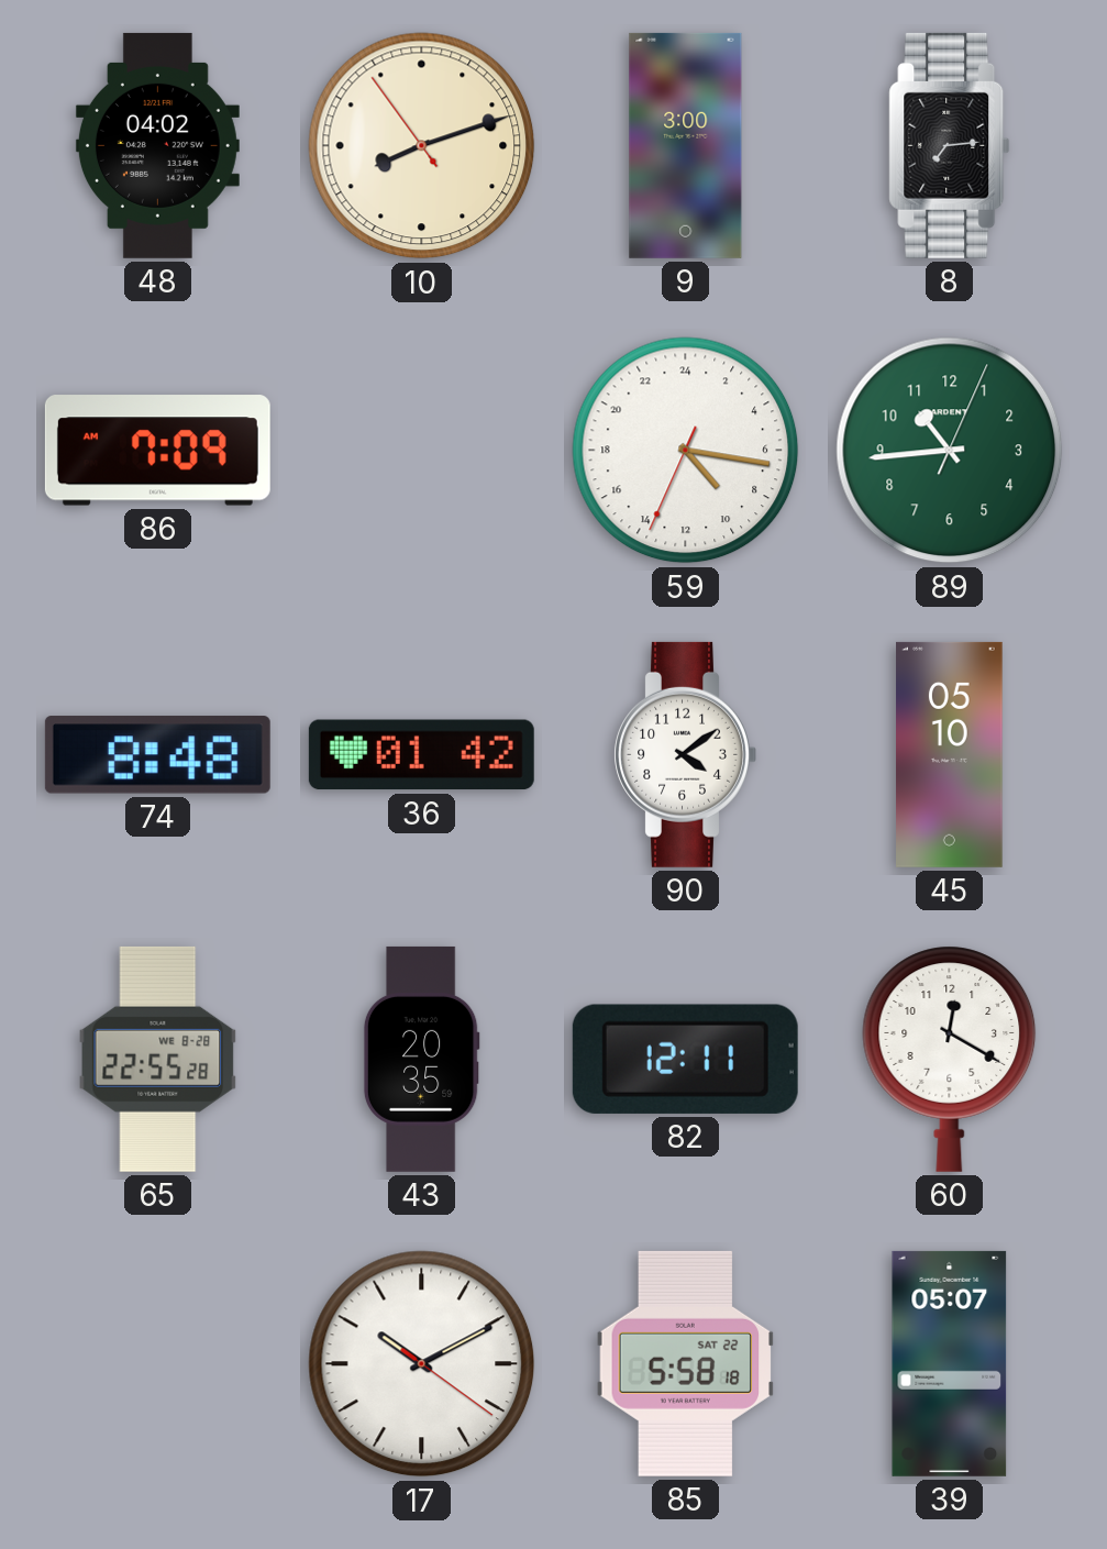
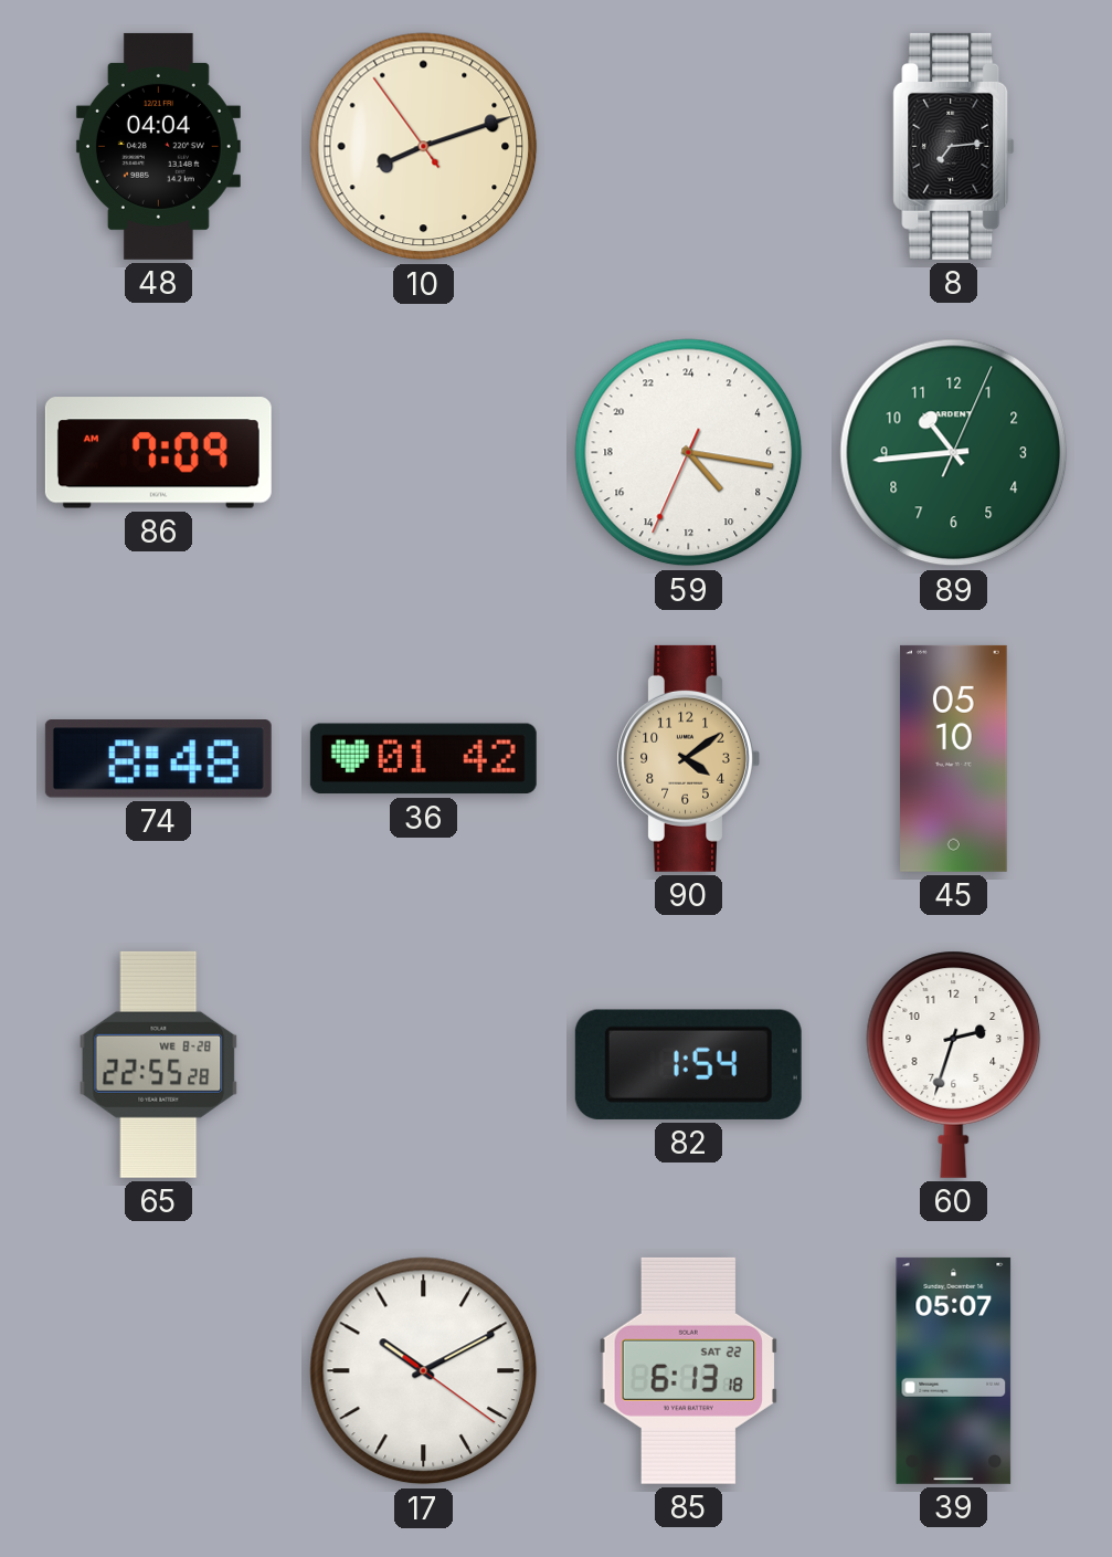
48: 04:02 -> 04:04 (158, 146)
9: 3:00 -> none (686, 145)
90 dial: white -> champagne (688, 758)
43: 20:35 -> none (421, 1059)
82: 12:11 -> 1:54 (688, 1064)
60: 12:20 -> 2:33 (954, 1064)
85: 5:58 -> 6:13 (689, 1370)
